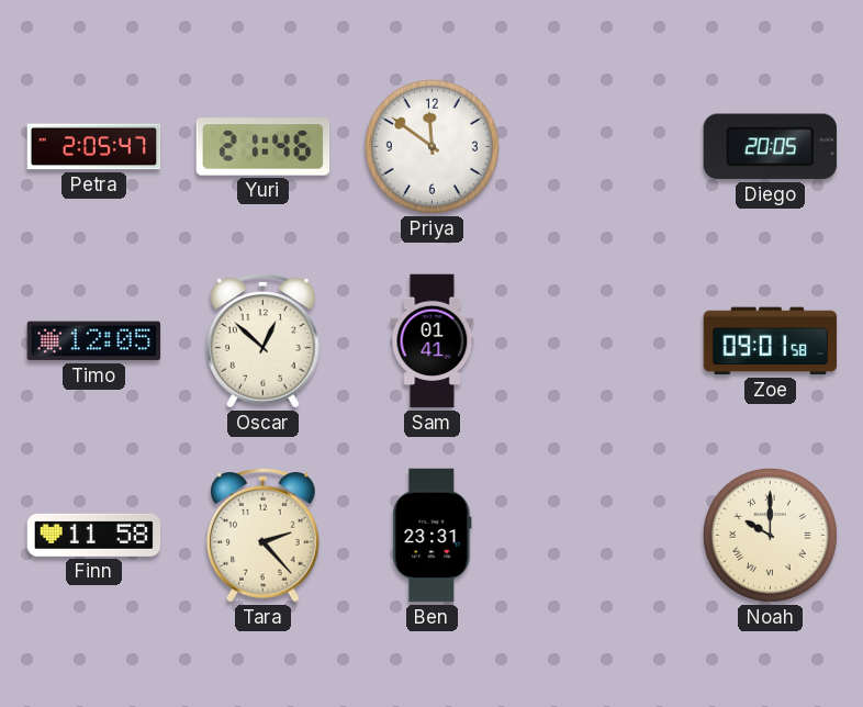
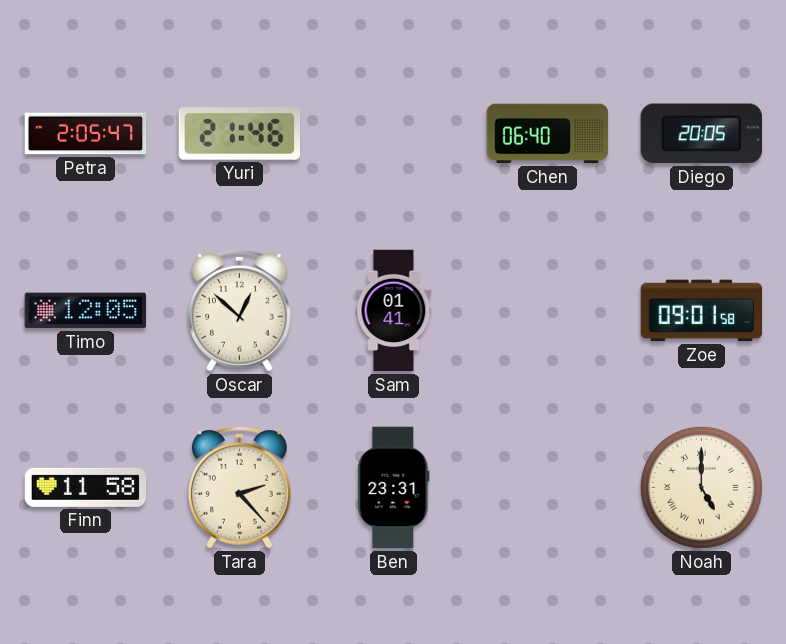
Priya: 11:51 -> none (431, 146)
Chen: none -> 06:40 (548, 134)
Noah: 10:00 -> 5:00 (701, 487)
